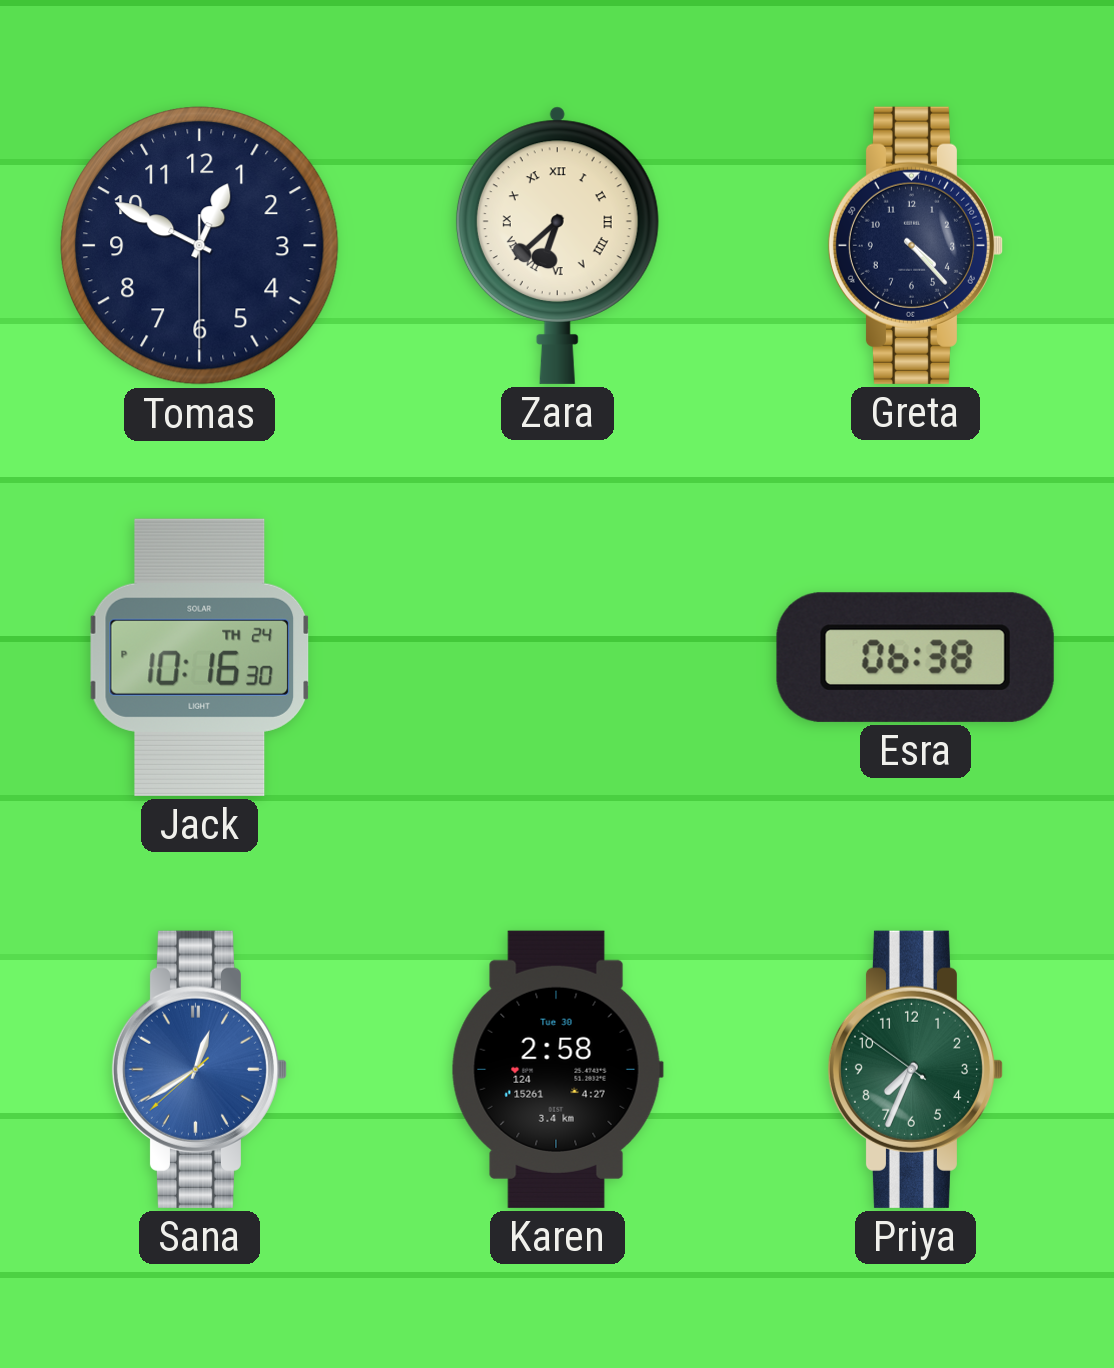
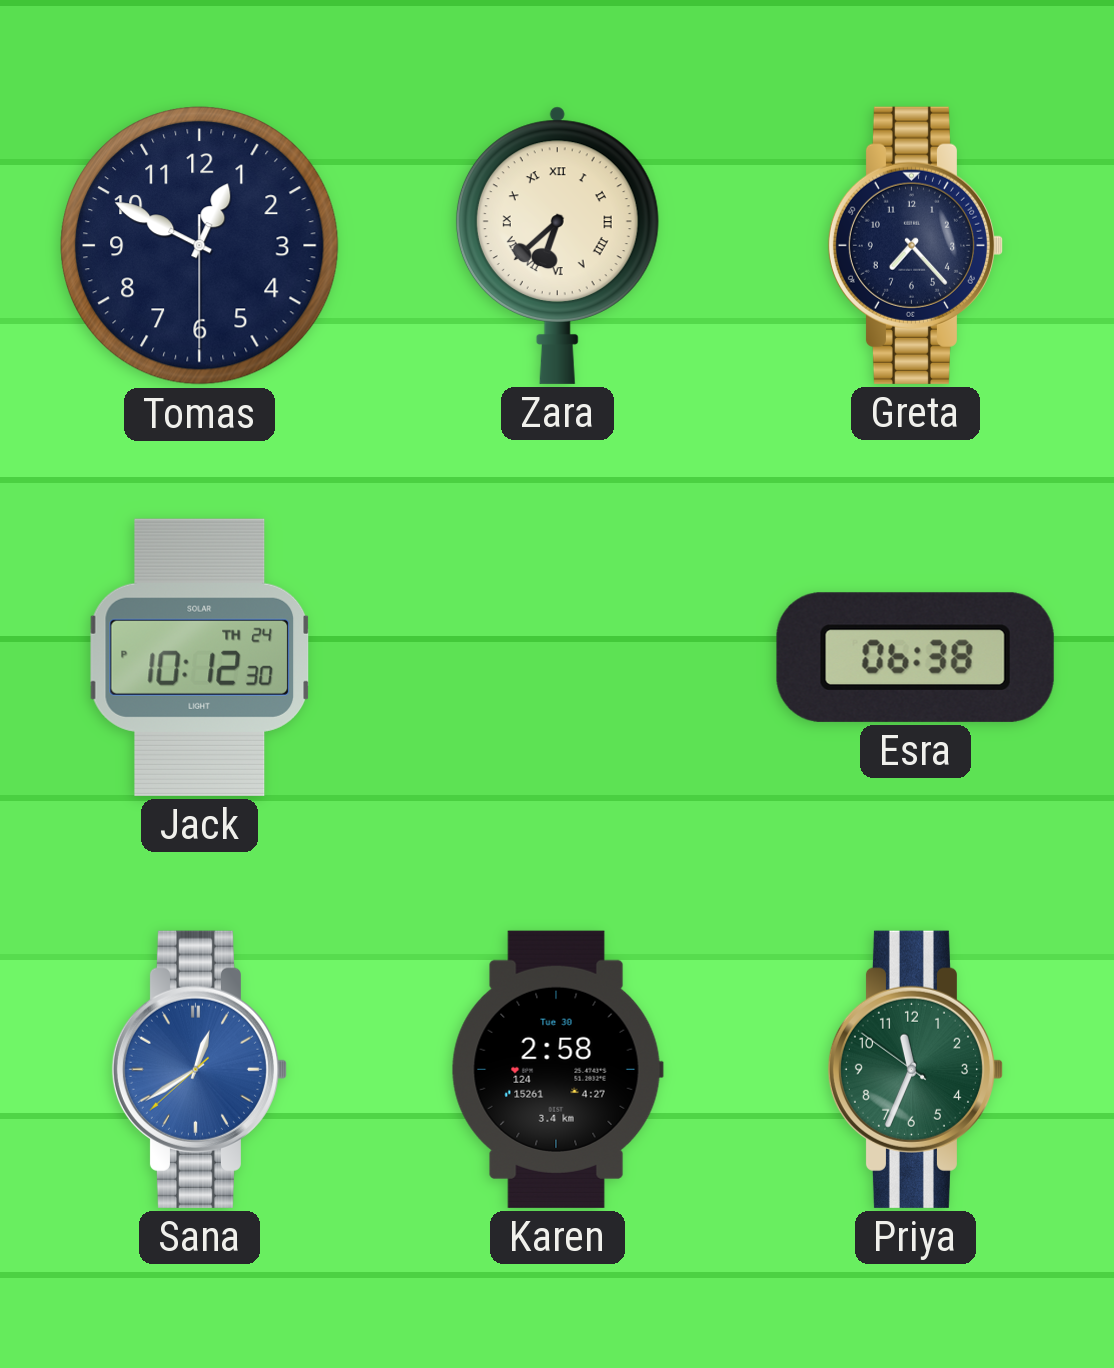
Greta: 4:23 -> 7:23 (915, 245)
Jack: 10:16 -> 10:12 (200, 657)
Priya: 7:33 -> 11:33 (915, 1069)
